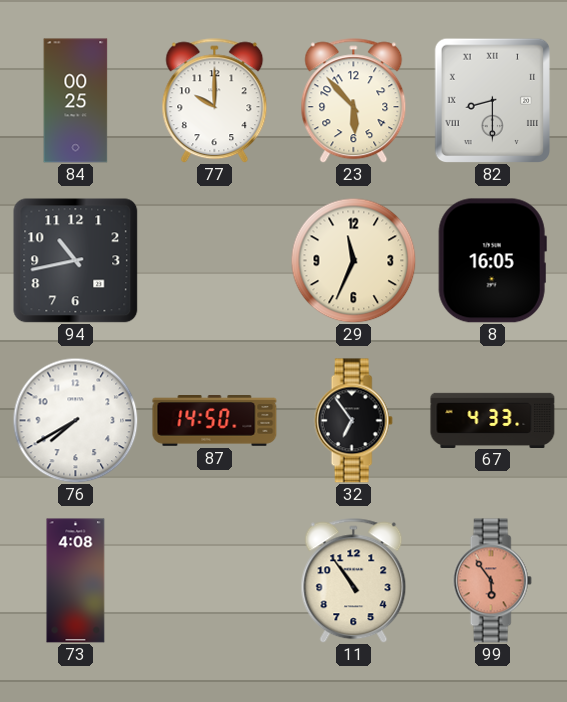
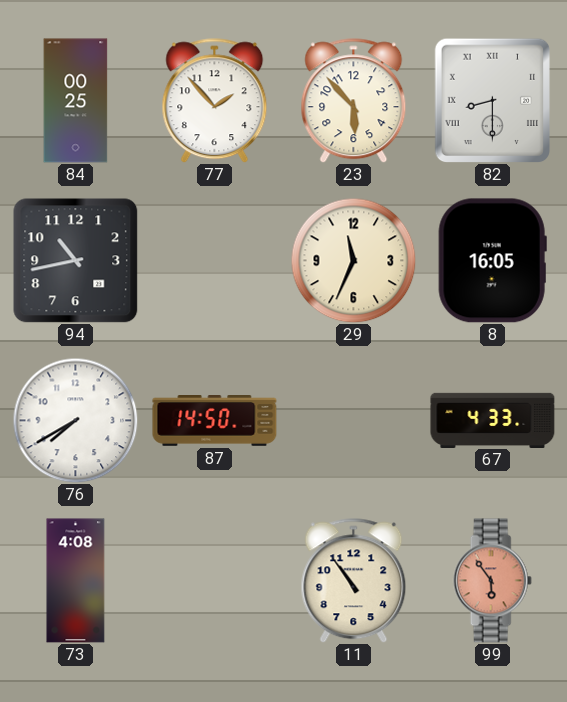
77: 10:00 -> 1:53 (215, 101)
32: 6:54 -> none (353, 421)
